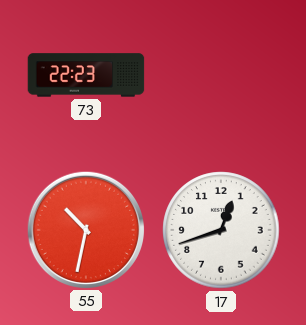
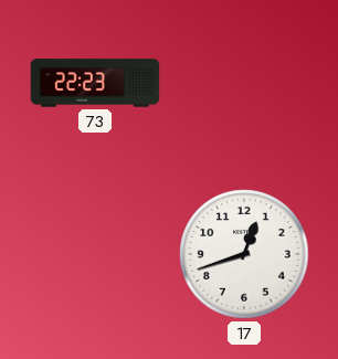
55: 10:32 -> none (85, 229)
